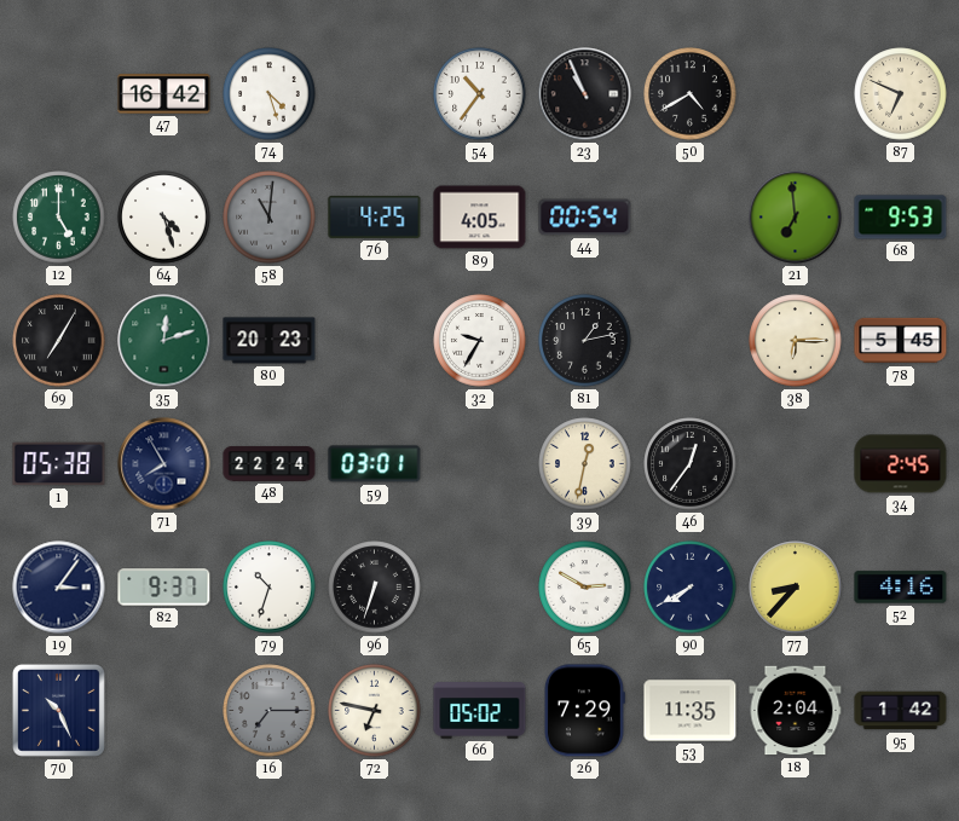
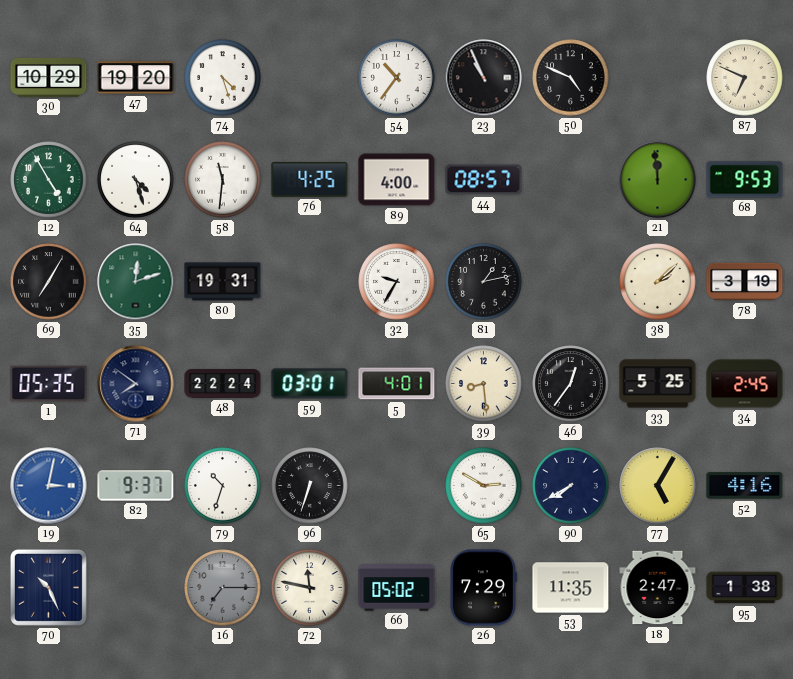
30: none -> 10:29 (49, 77)
47: 16:42 -> 19:20 (136, 78)
50: 4:40 -> 4:49 (571, 78)
12: 5:00 -> 4:55 (49, 180)
58: 11:01 -> 11:31 (223, 180)
58 dial: grey -> white (223, 180)
89: 4:05 -> 4:00 (397, 180)
44: 00:54 -> 08:57 (484, 180)
21: 6:59 -> 11:59 (658, 180)
80: 20:23 -> 19:31 (223, 282)
38: 6:15 -> 2:08 (658, 282)
78: 5:45 -> 3:19 (745, 282)
1: 05:38 -> 05:35 (49, 384)
71: 7:55 -> 7:51 (136, 384)
5: none -> 4:01 (397, 384)
39: 12:32 -> 8:29 (484, 384)
33: none -> 5:25 (658, 384)
19: 3:06 -> 3:02 (49, 486)
19 dial: navy -> blue (49, 486)
77: 8:37 -> 5:05 (658, 486)
72: 6:47 -> 11:47 (310, 588)
18: 2:04 -> 2:47 (658, 588)
95: 1:42 -> 1:38 (745, 588)
